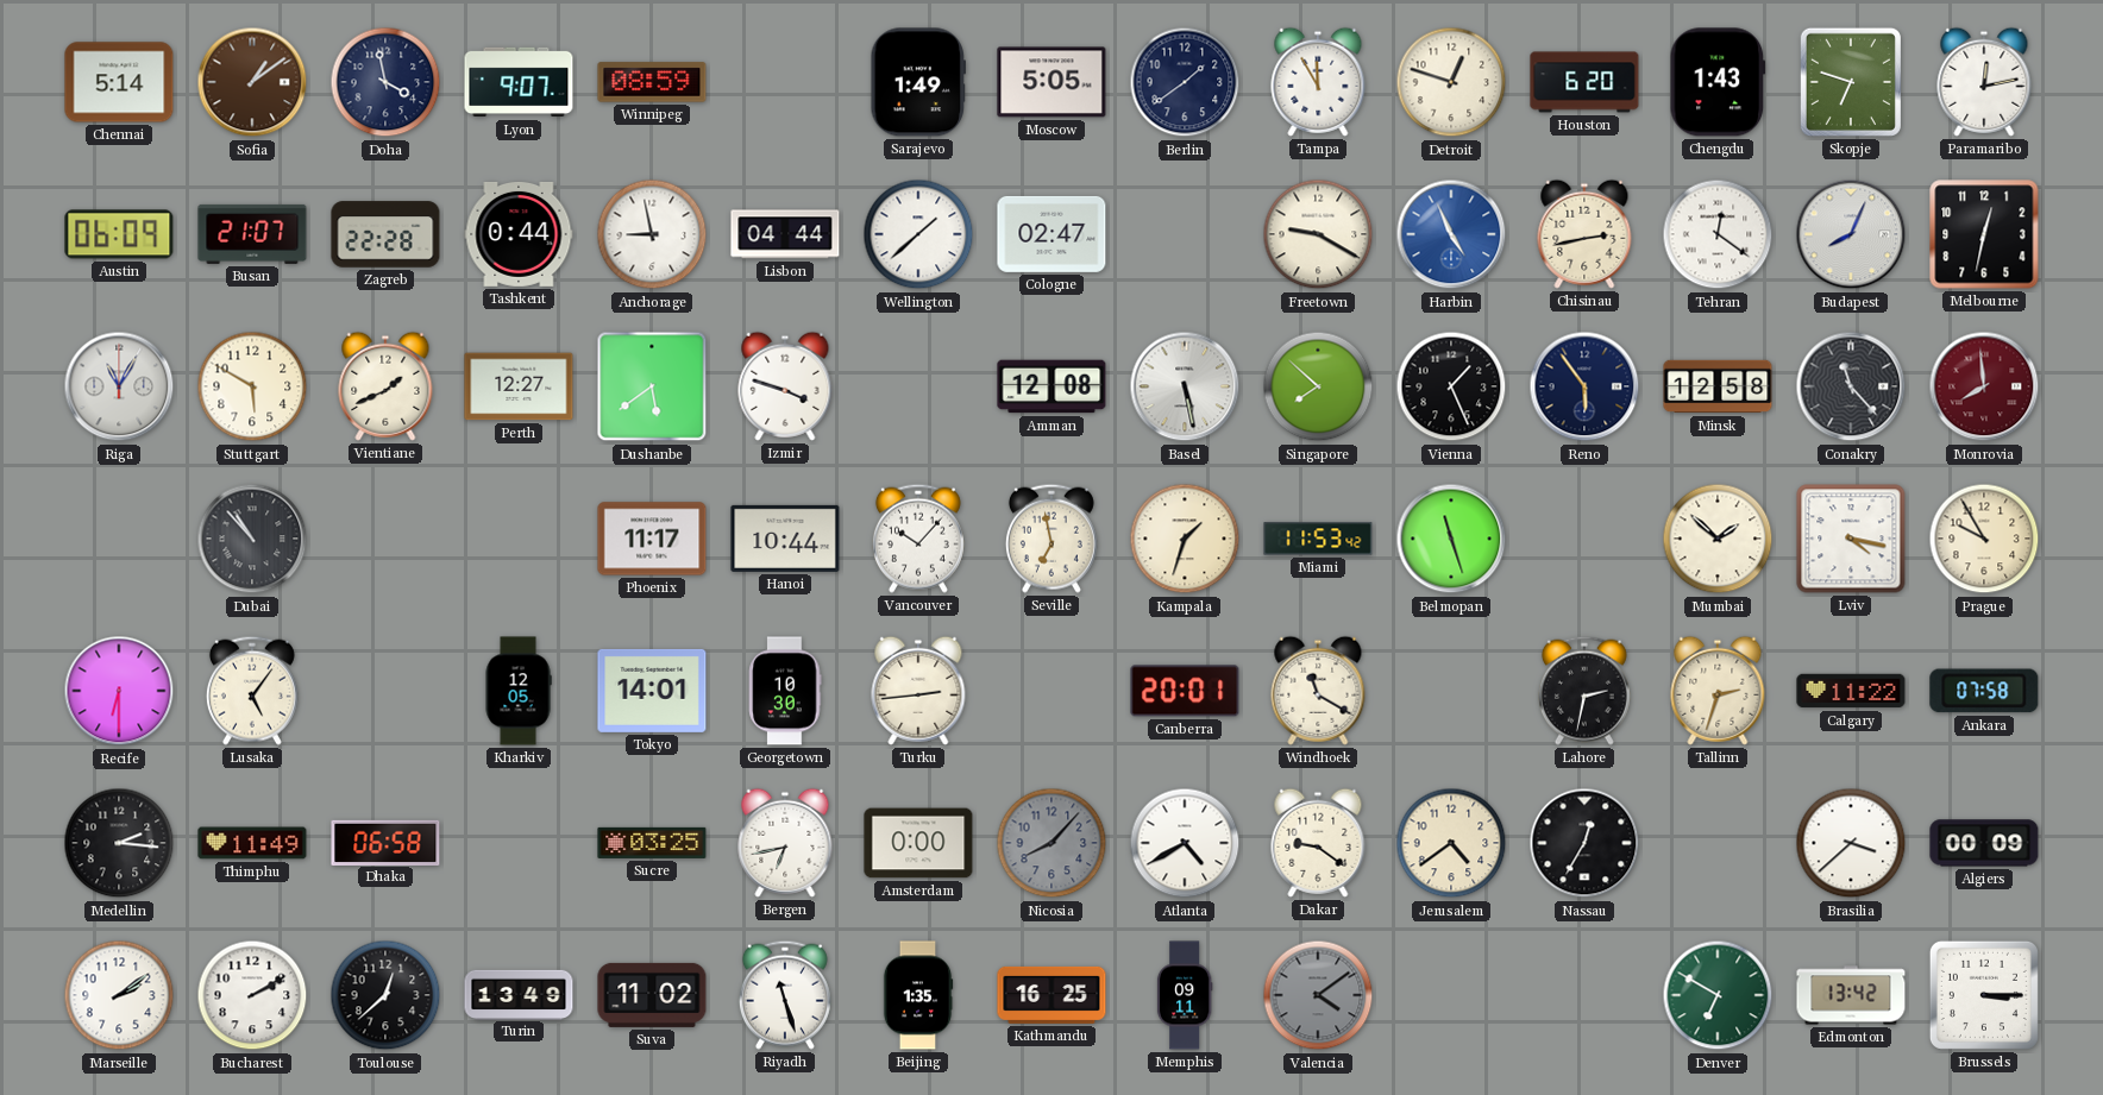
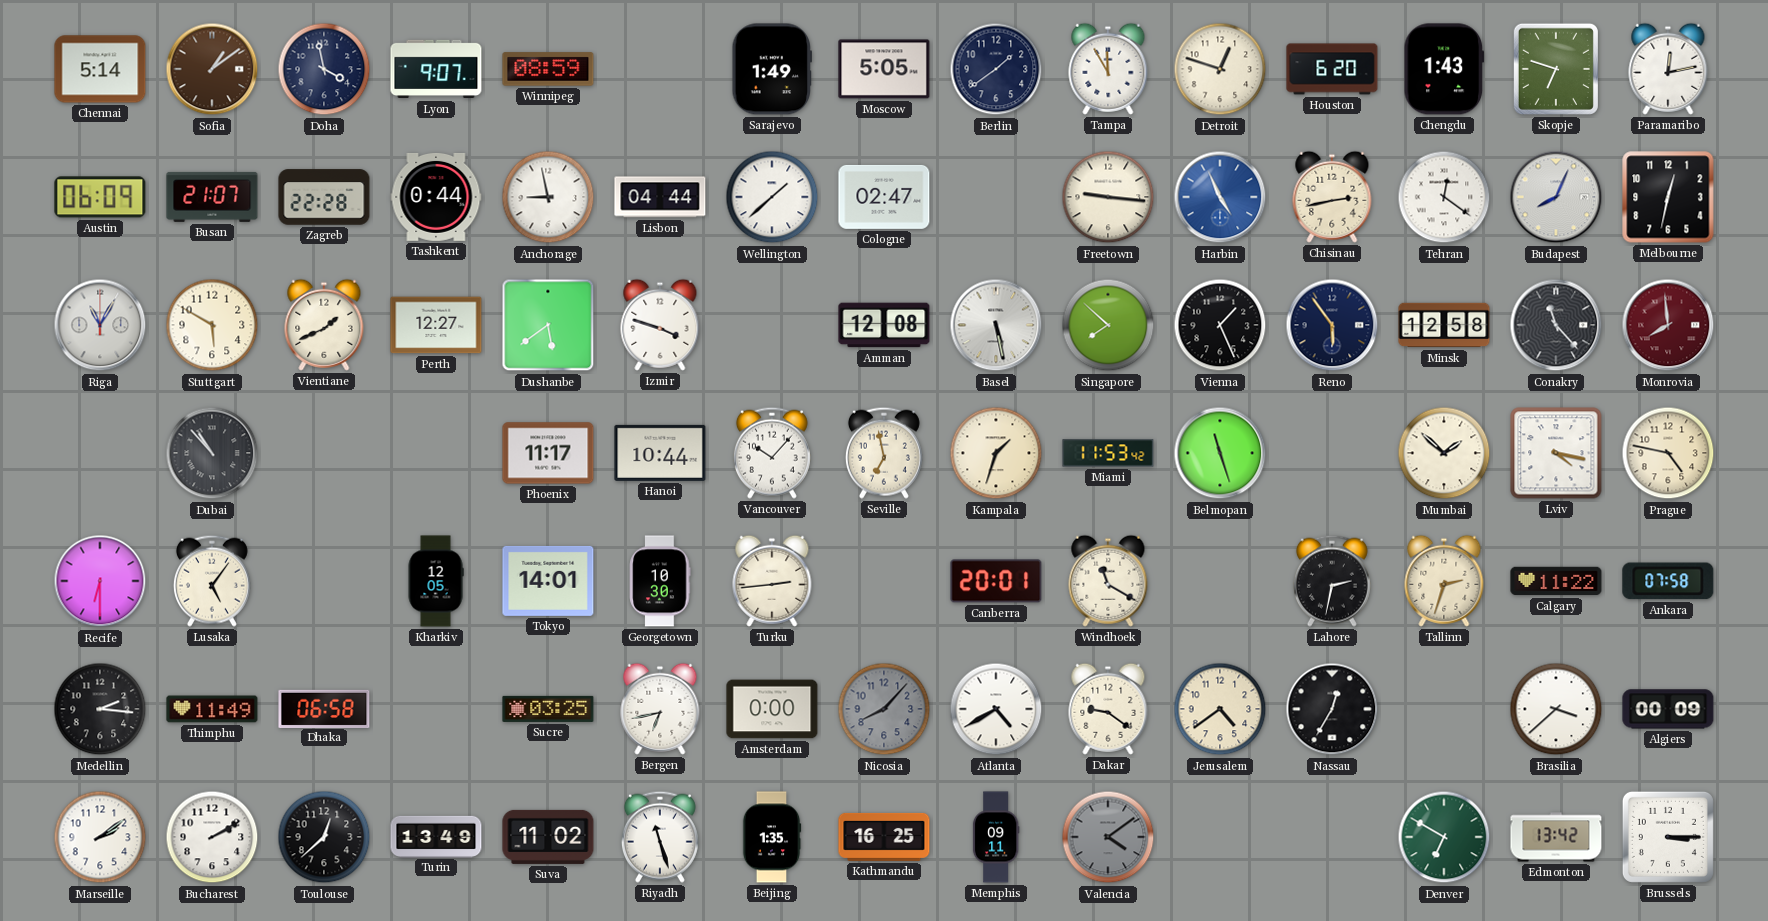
Freetown: 9:20 -> 9:16 (1108, 197)
Prague: 9:55 -> 4:47 (1668, 453)
